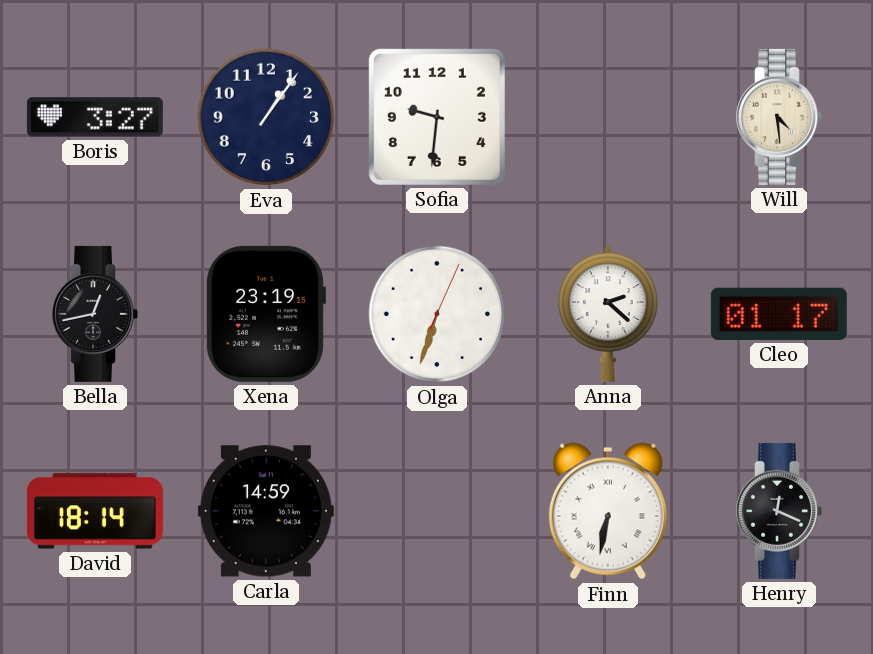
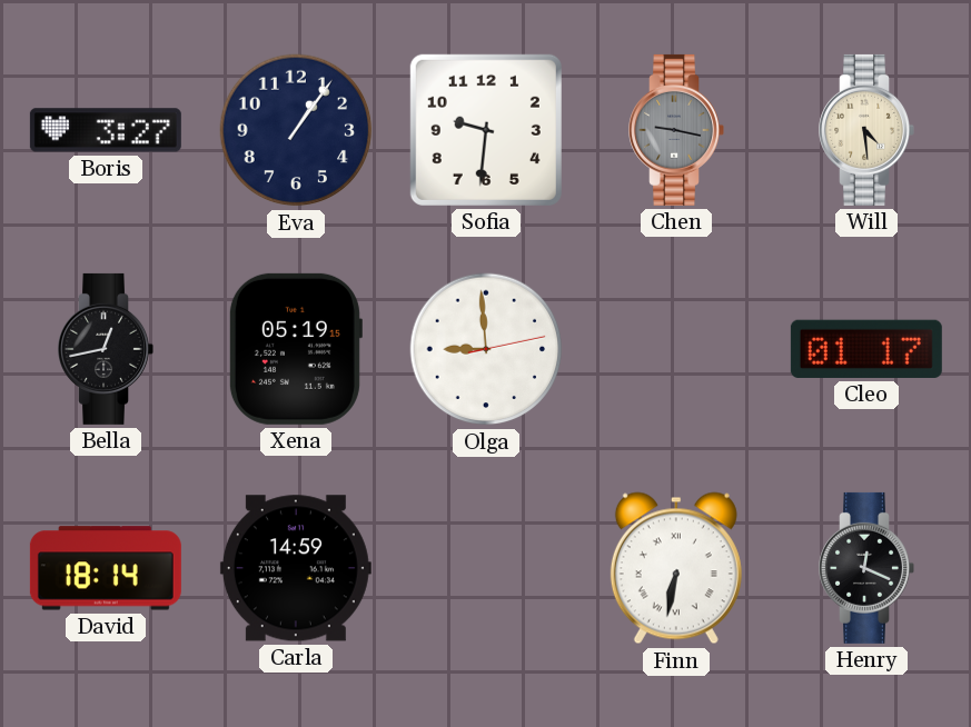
Chen: none -> 9:17 (676, 130)
Xena: 23:19 -> 05:19 (295, 349)
Olga: 6:33 -> 8:59 (486, 349)
Anna: 2:22 -> none (608, 314)
